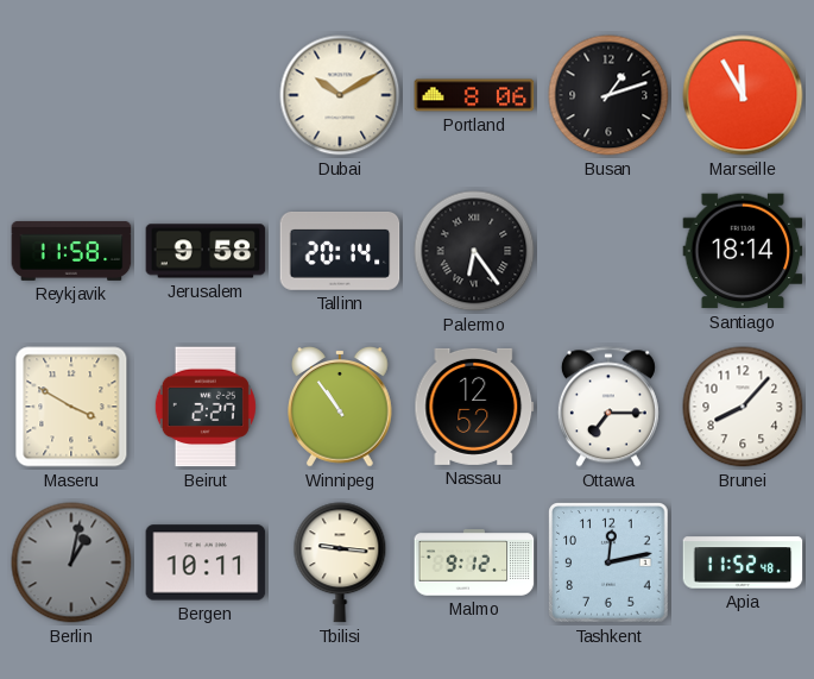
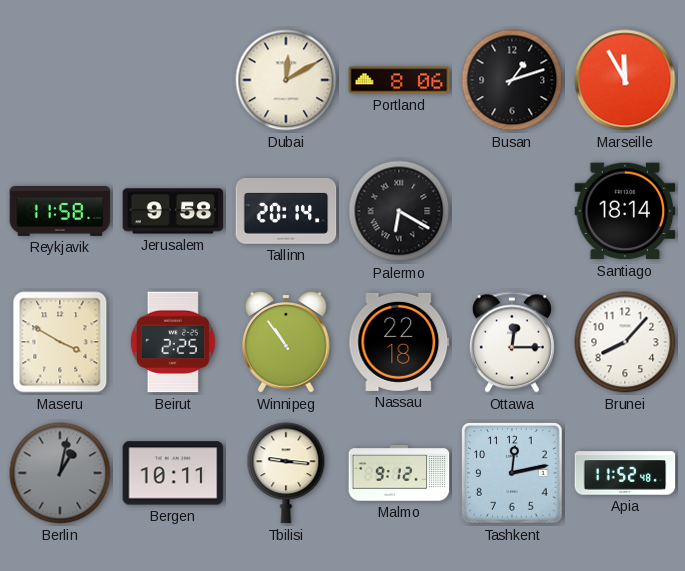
Dubai: 10:10 -> 12:10 (286, 80)
Palermo: 6:24 -> 6:20 (399, 211)
Beirut: 2:27 -> 2:25 (173, 342)
Nassau: 12:52 -> 22:18 (399, 342)
Ottawa: 7:15 -> 12:15 (512, 342)
